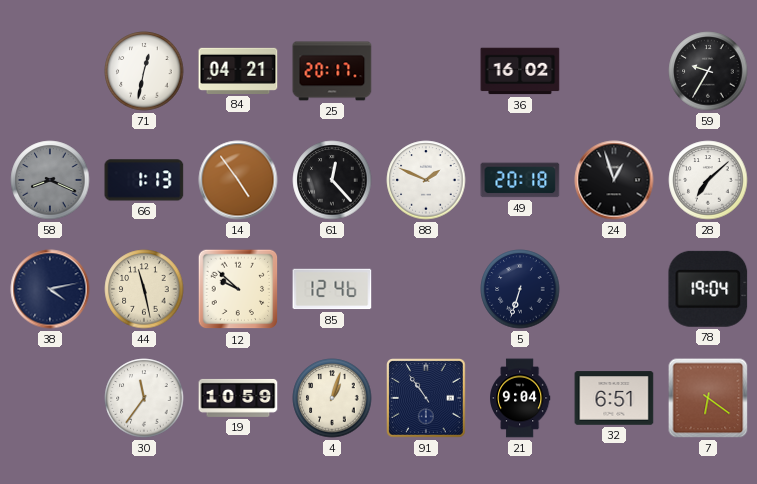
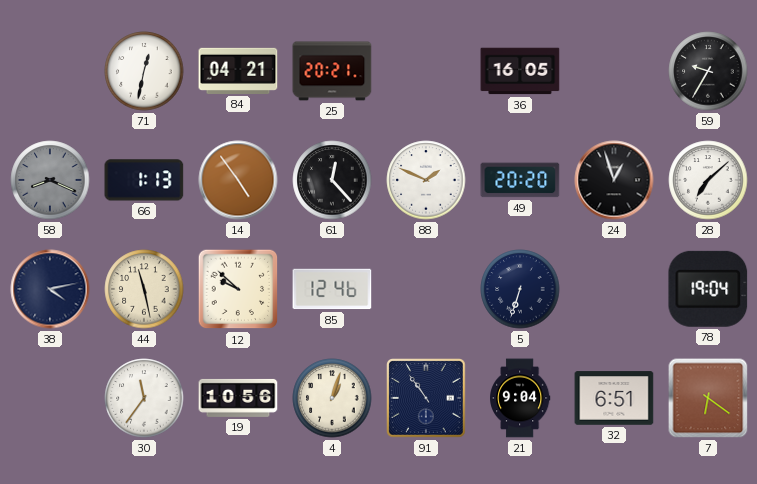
25: 20:17 -> 20:21 (332, 71)
36: 16:02 -> 16:05 (520, 71)
49: 20:18 -> 20:20 (520, 180)
19: 10:59 -> 10:56 (238, 398)
